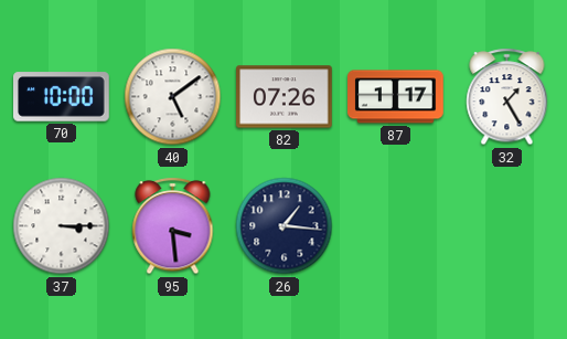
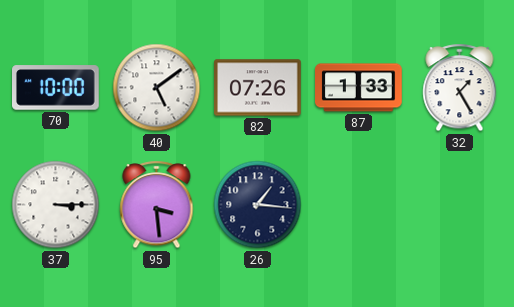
87: 1:17 -> 1:33 (359, 88)
